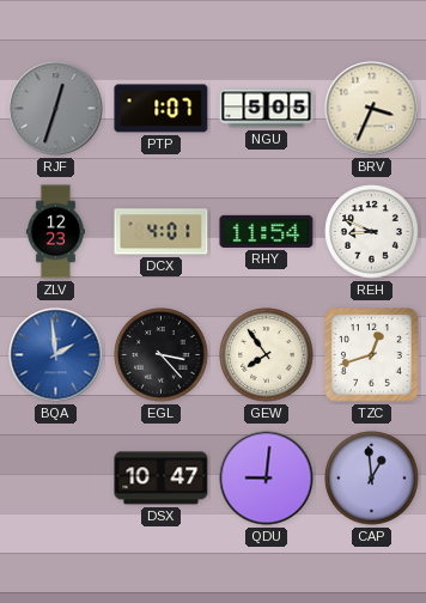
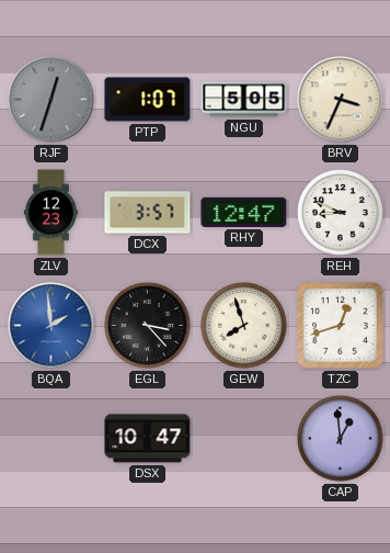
DCX: 4:01 -> 3:57 (148, 213)
RHY: 11:54 -> 12:47 (244, 212)
GEW: 7:54 -> 7:57 (244, 326)
QDU: 9:01 -> none (267, 479)
